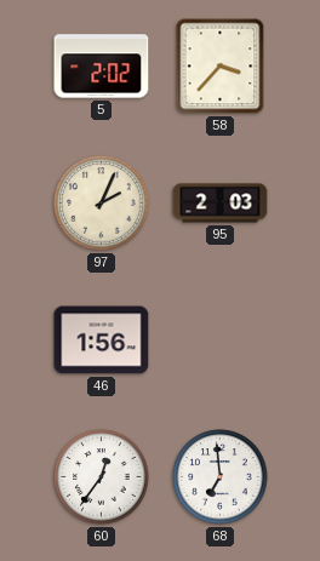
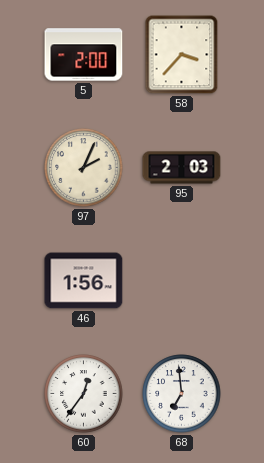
5: 2:02 -> 2:00 (84, 55)
